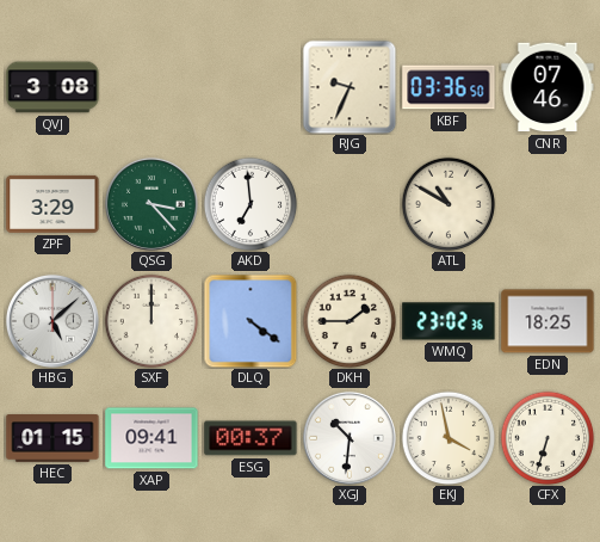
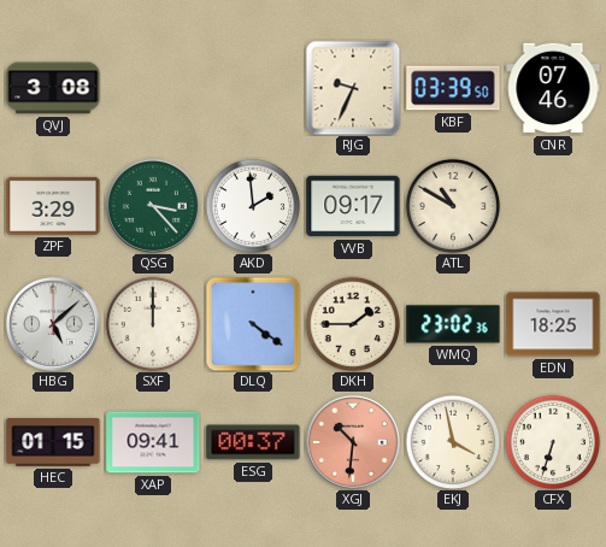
KBF: 03:36 -> 03:39 (453, 88)
AKD: 6:59 -> 1:59 (253, 206)
VVB: none -> 09:17 (353, 206)
XGJ dial: white -> salmon (353, 442)
